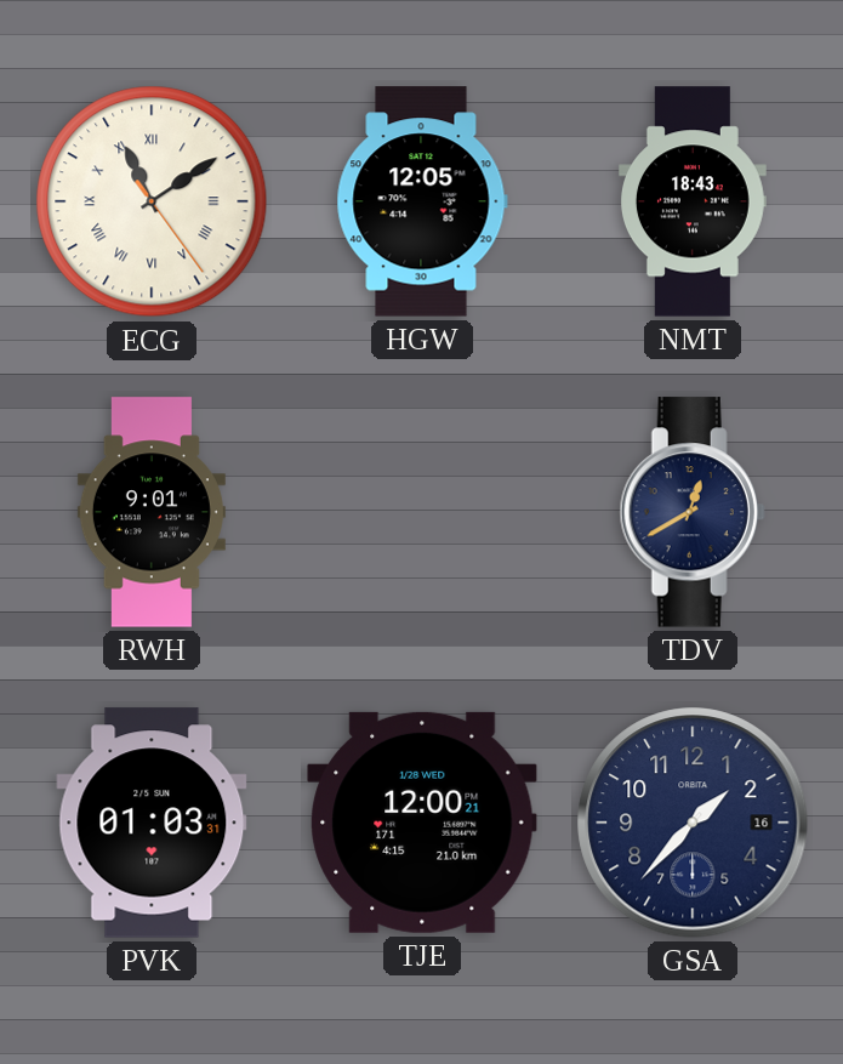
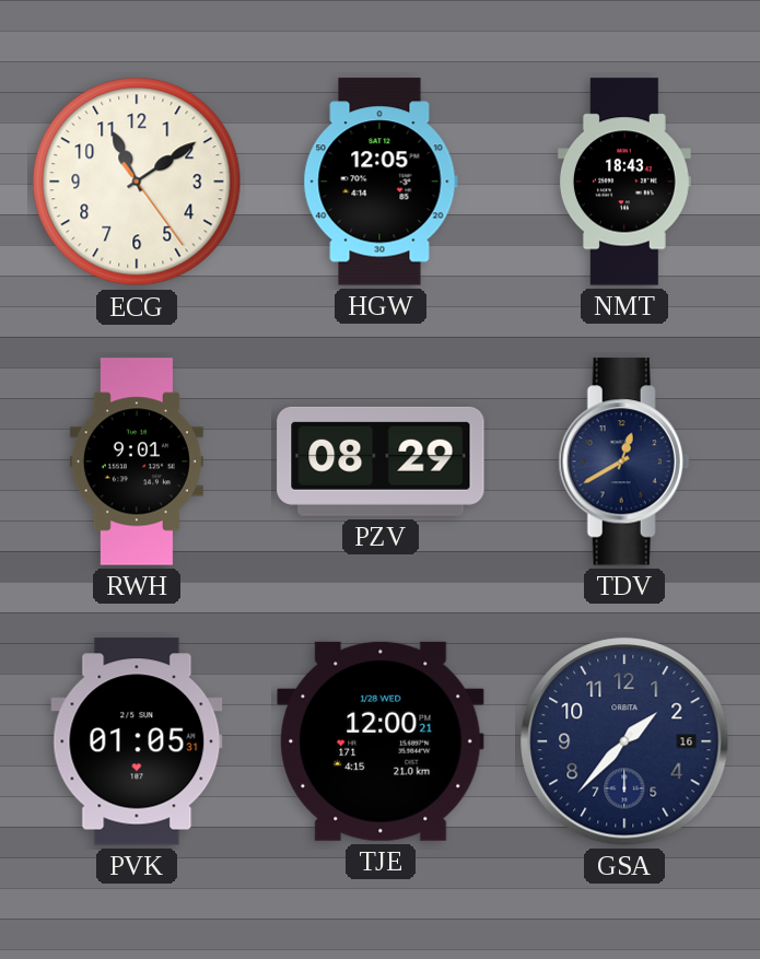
ECG numerals: Roman -> Arabic (137, 182)
PZV: none -> 08:29 (381, 461)
PVK: 01:03 -> 01:05 (137, 741)
